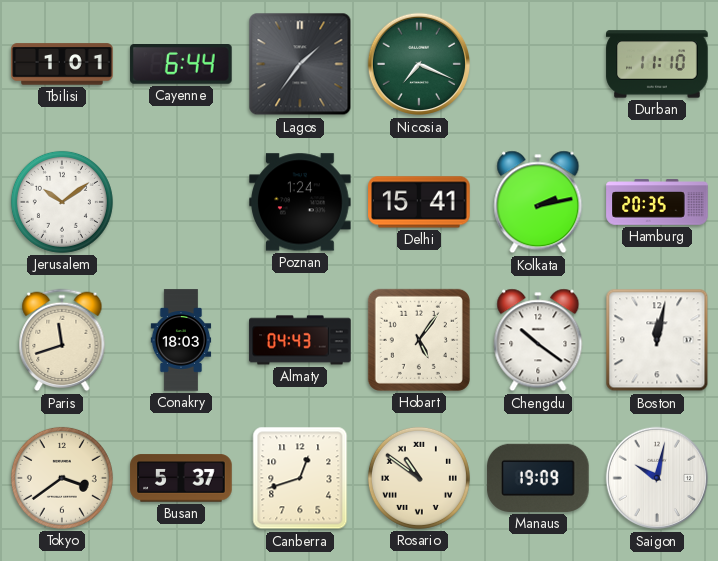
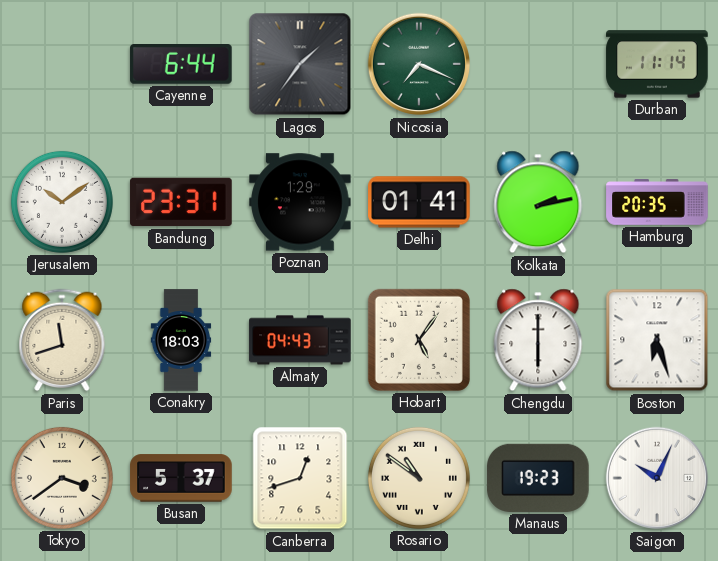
Tbilisi: 1:01 -> none (62, 64)
Durban: 11:10 -> 11:14 (657, 64)
Bandung: none -> 23:31 (181, 202)
Poznan: 1:24 -> 1:29 (300, 202)
Delhi: 15:41 -> 01:41 (419, 202)
Chengdu: 10:21 -> 6:00 (538, 340)
Boston: 12:02 -> 6:27 (657, 340)
Manaus: 19:09 -> 19:23 (538, 478)
Saigon: 10:02 -> 10:04 (657, 478)
